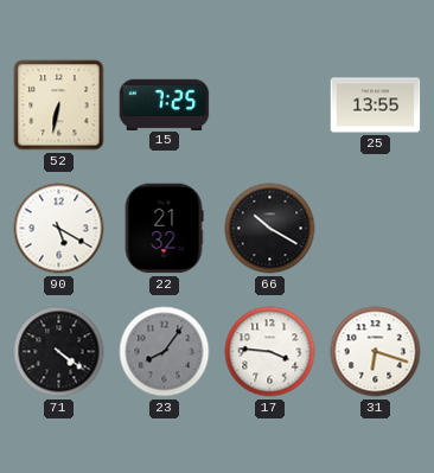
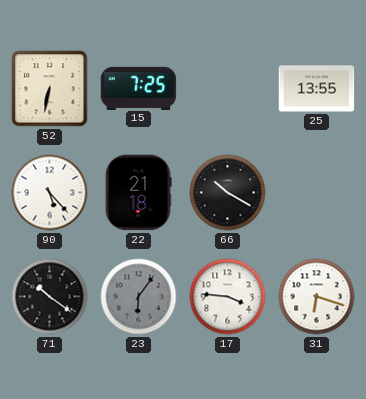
90: 5:20 -> 5:23 (50, 193)
22: 21:32 -> 21:18 (138, 193)
71: 4:21 -> 10:21 (50, 297)
23: 8:06 -> 6:06 (139, 297)
